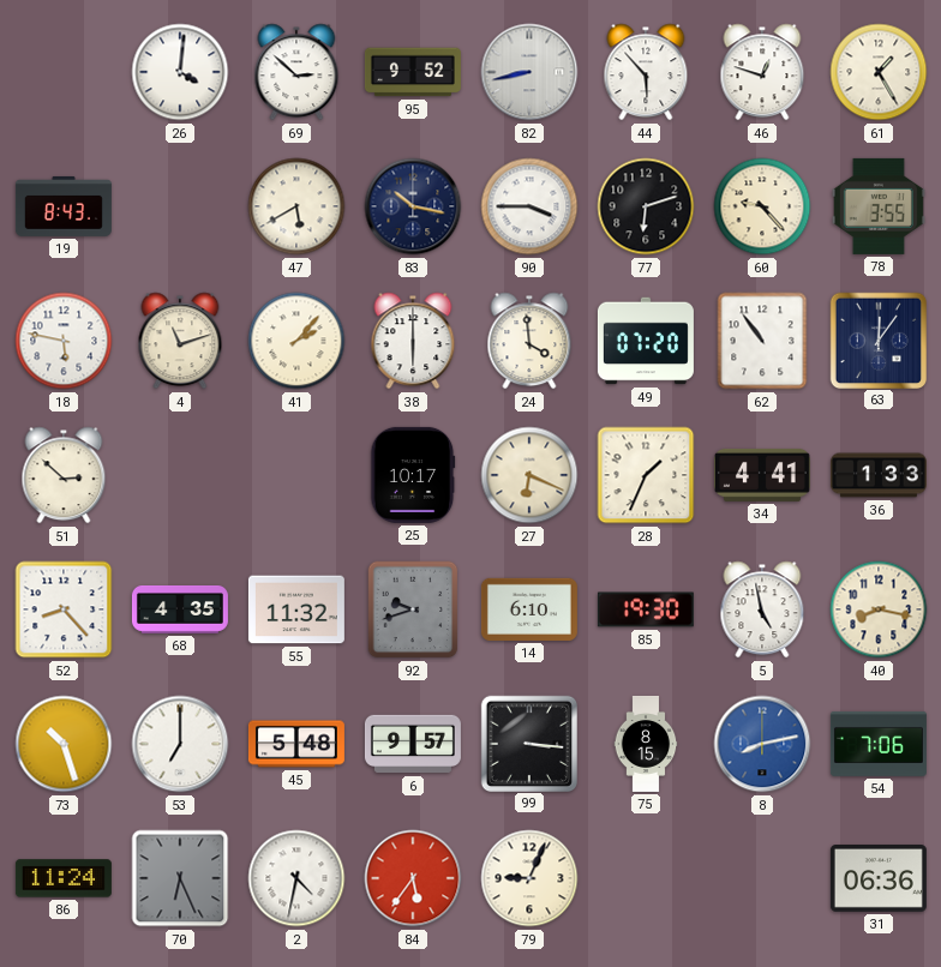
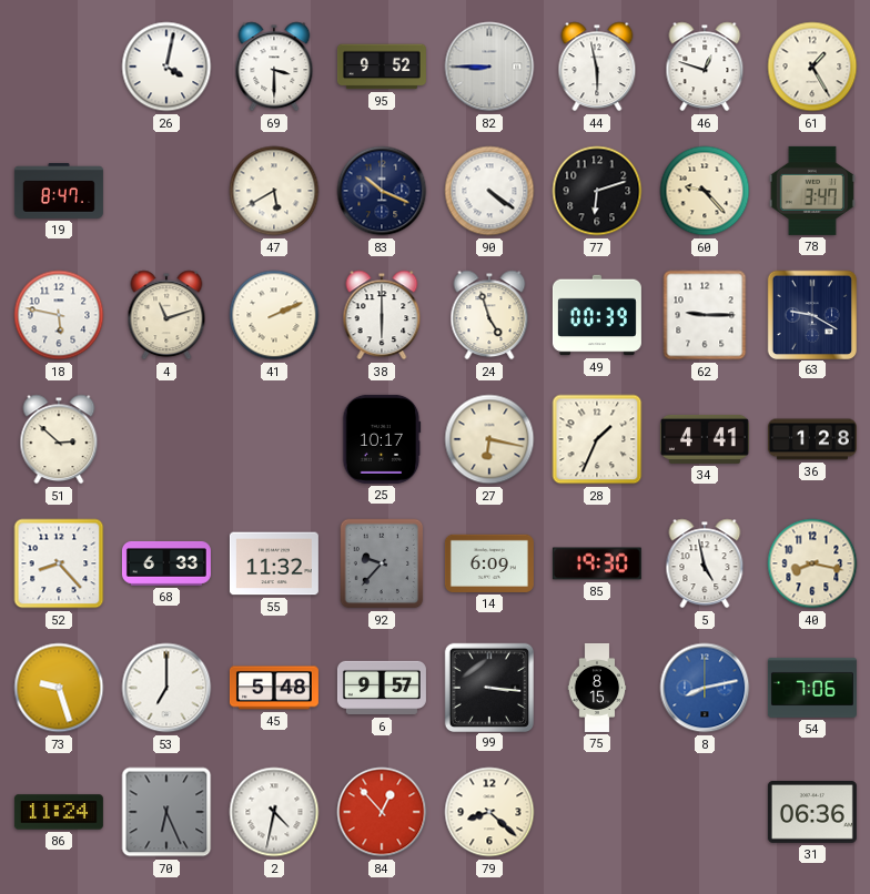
26: 4:01 -> 4:02 (166, 67)
69: 2:52 -> 3:30 (274, 67)
82: 8:43 -> 8:45 (489, 67)
44: 5:53 -> 5:58 (597, 67)
19: 8:43 -> 8:47 (59, 191)
83: 10:17 -> 10:19 (382, 191)
90: 3:45 -> 4:21 (489, 191)
78: 3:55 -> 3:47 (812, 191)
41: 2:07 -> 2:11 (274, 315)
24: 3:59 -> 4:57 (489, 315)
49: 07:20 -> 00:39 (597, 315)
62: 10:54 -> 9:15 (705, 315)
63: 12:06 -> 9:20 (811, 314)
27: 6:19 -> 6:17 (489, 439)
36: 1:33 -> 1:28 (812, 439)
68: 4:35 -> 6:33 (166, 563)
92: 9:42 -> 9:37 (382, 563)
14: 6:10 -> 6:09 (489, 563)
73: 10:27 -> 9:27 (59, 688)
84: 5:36 -> 12:53 (382, 812)
79: 9:04 -> 8:22 (489, 812)
